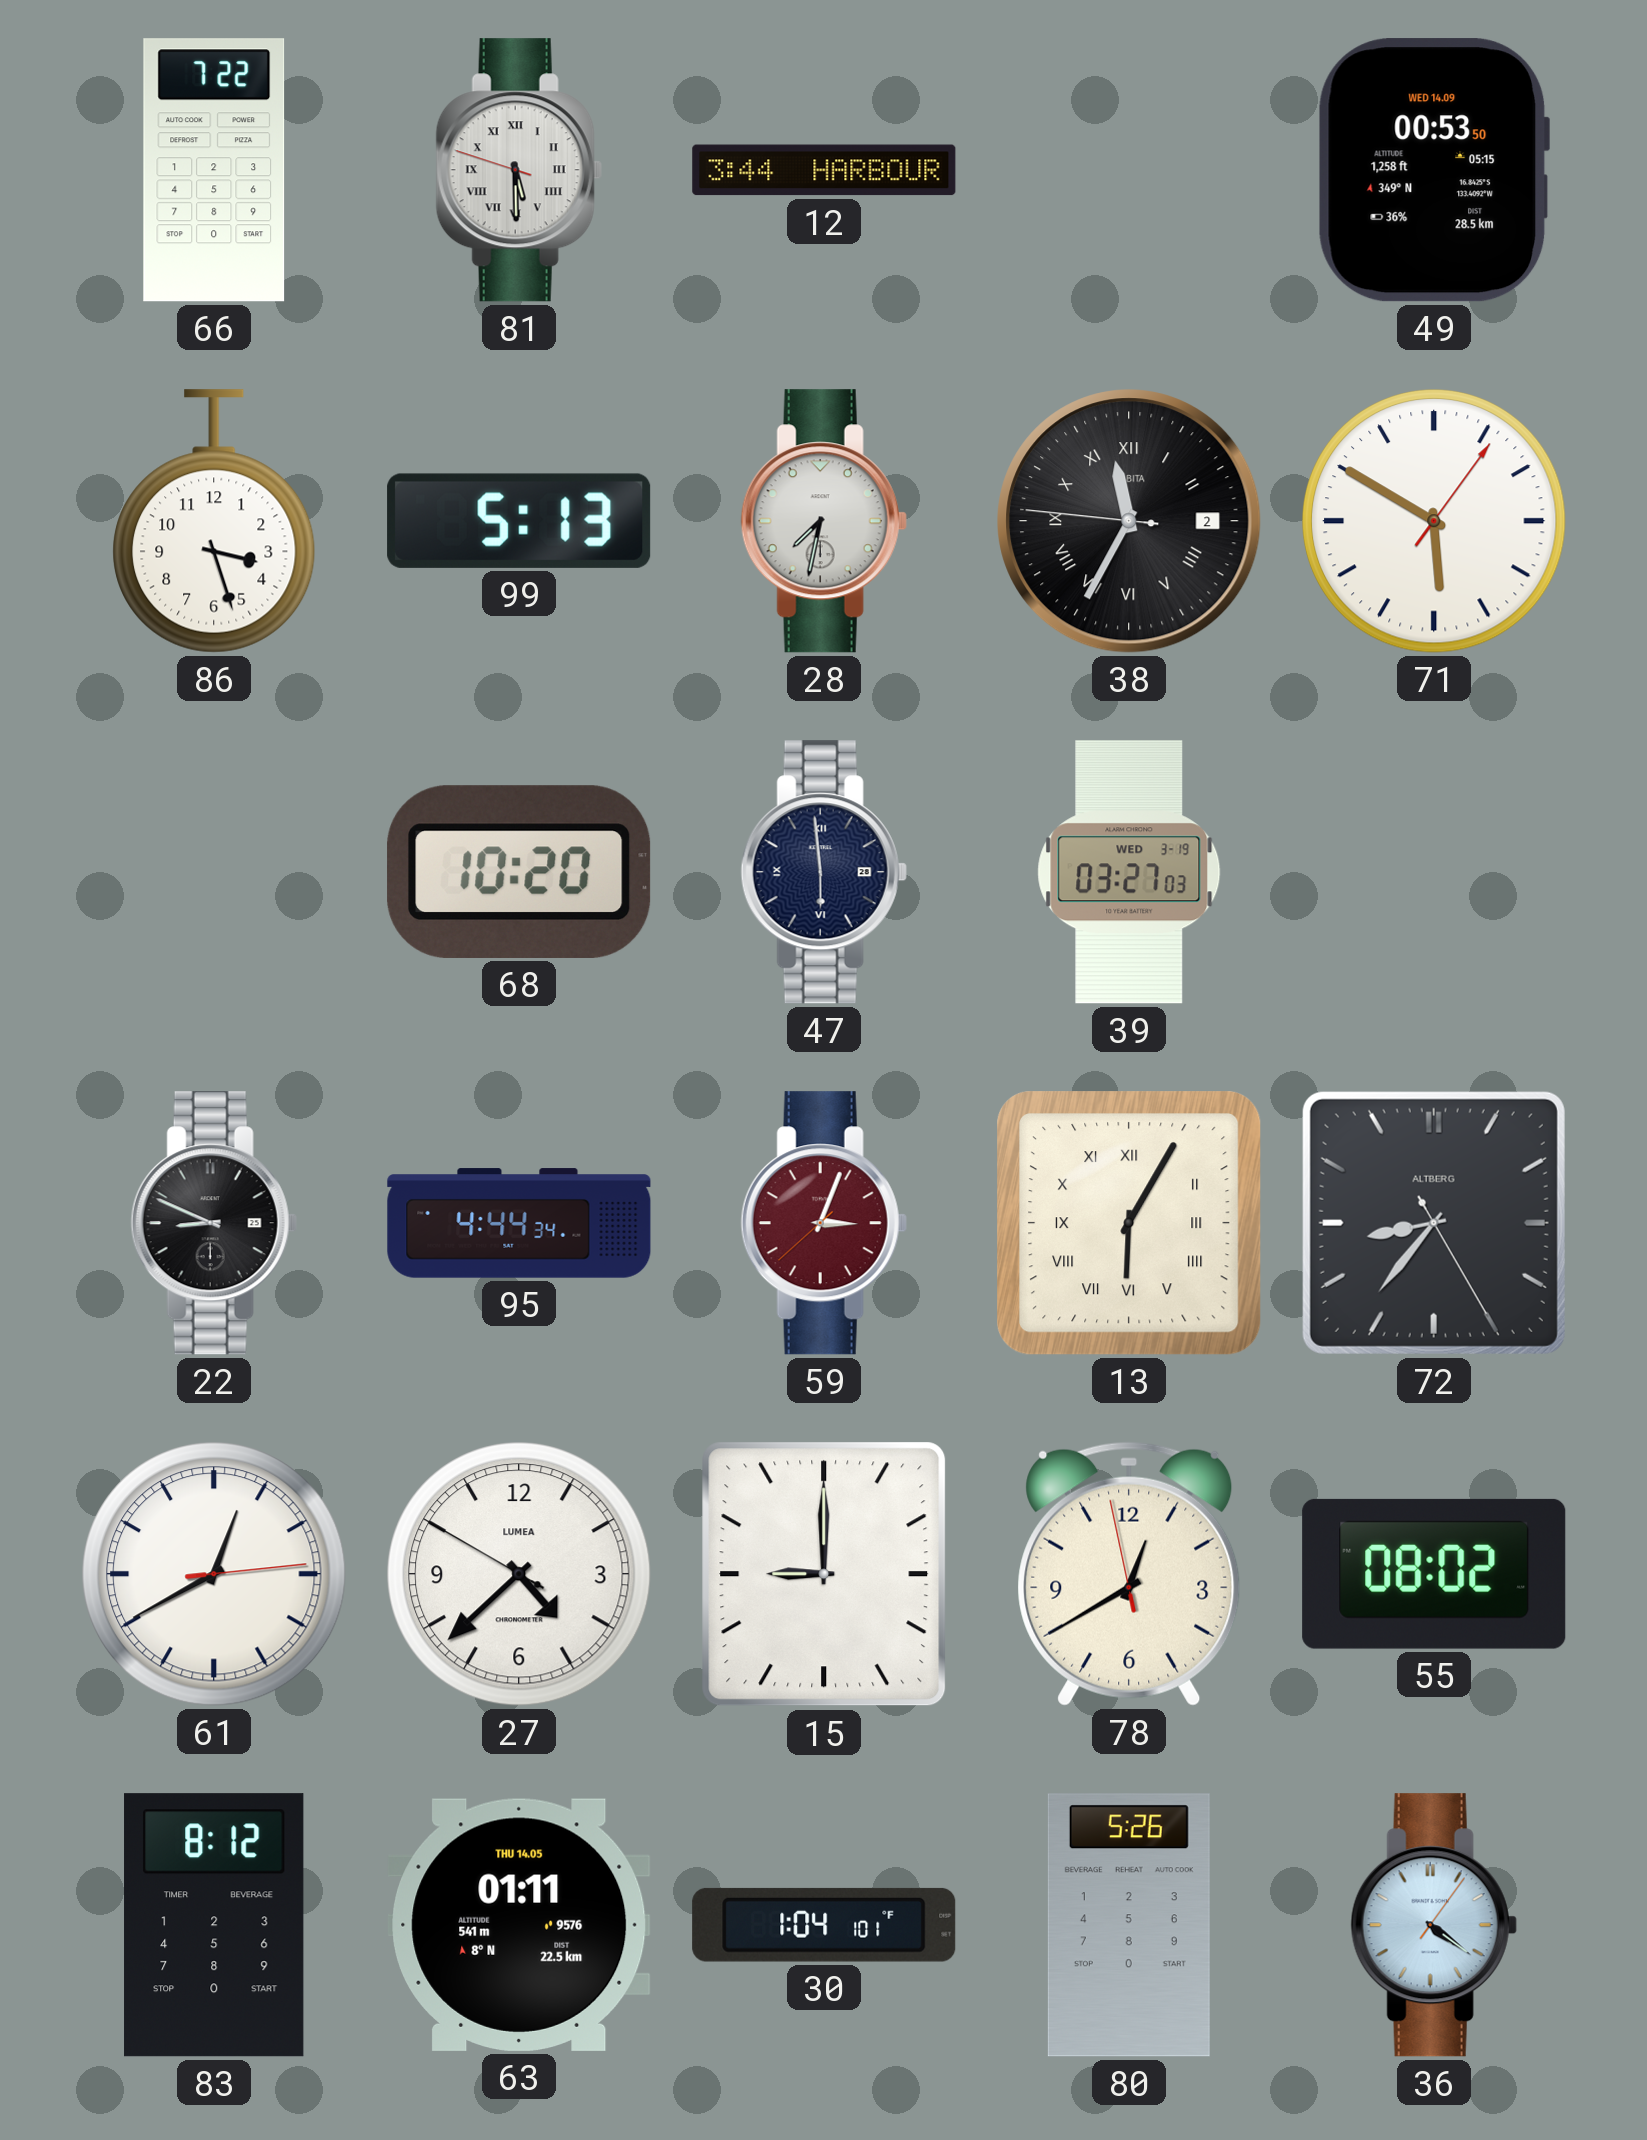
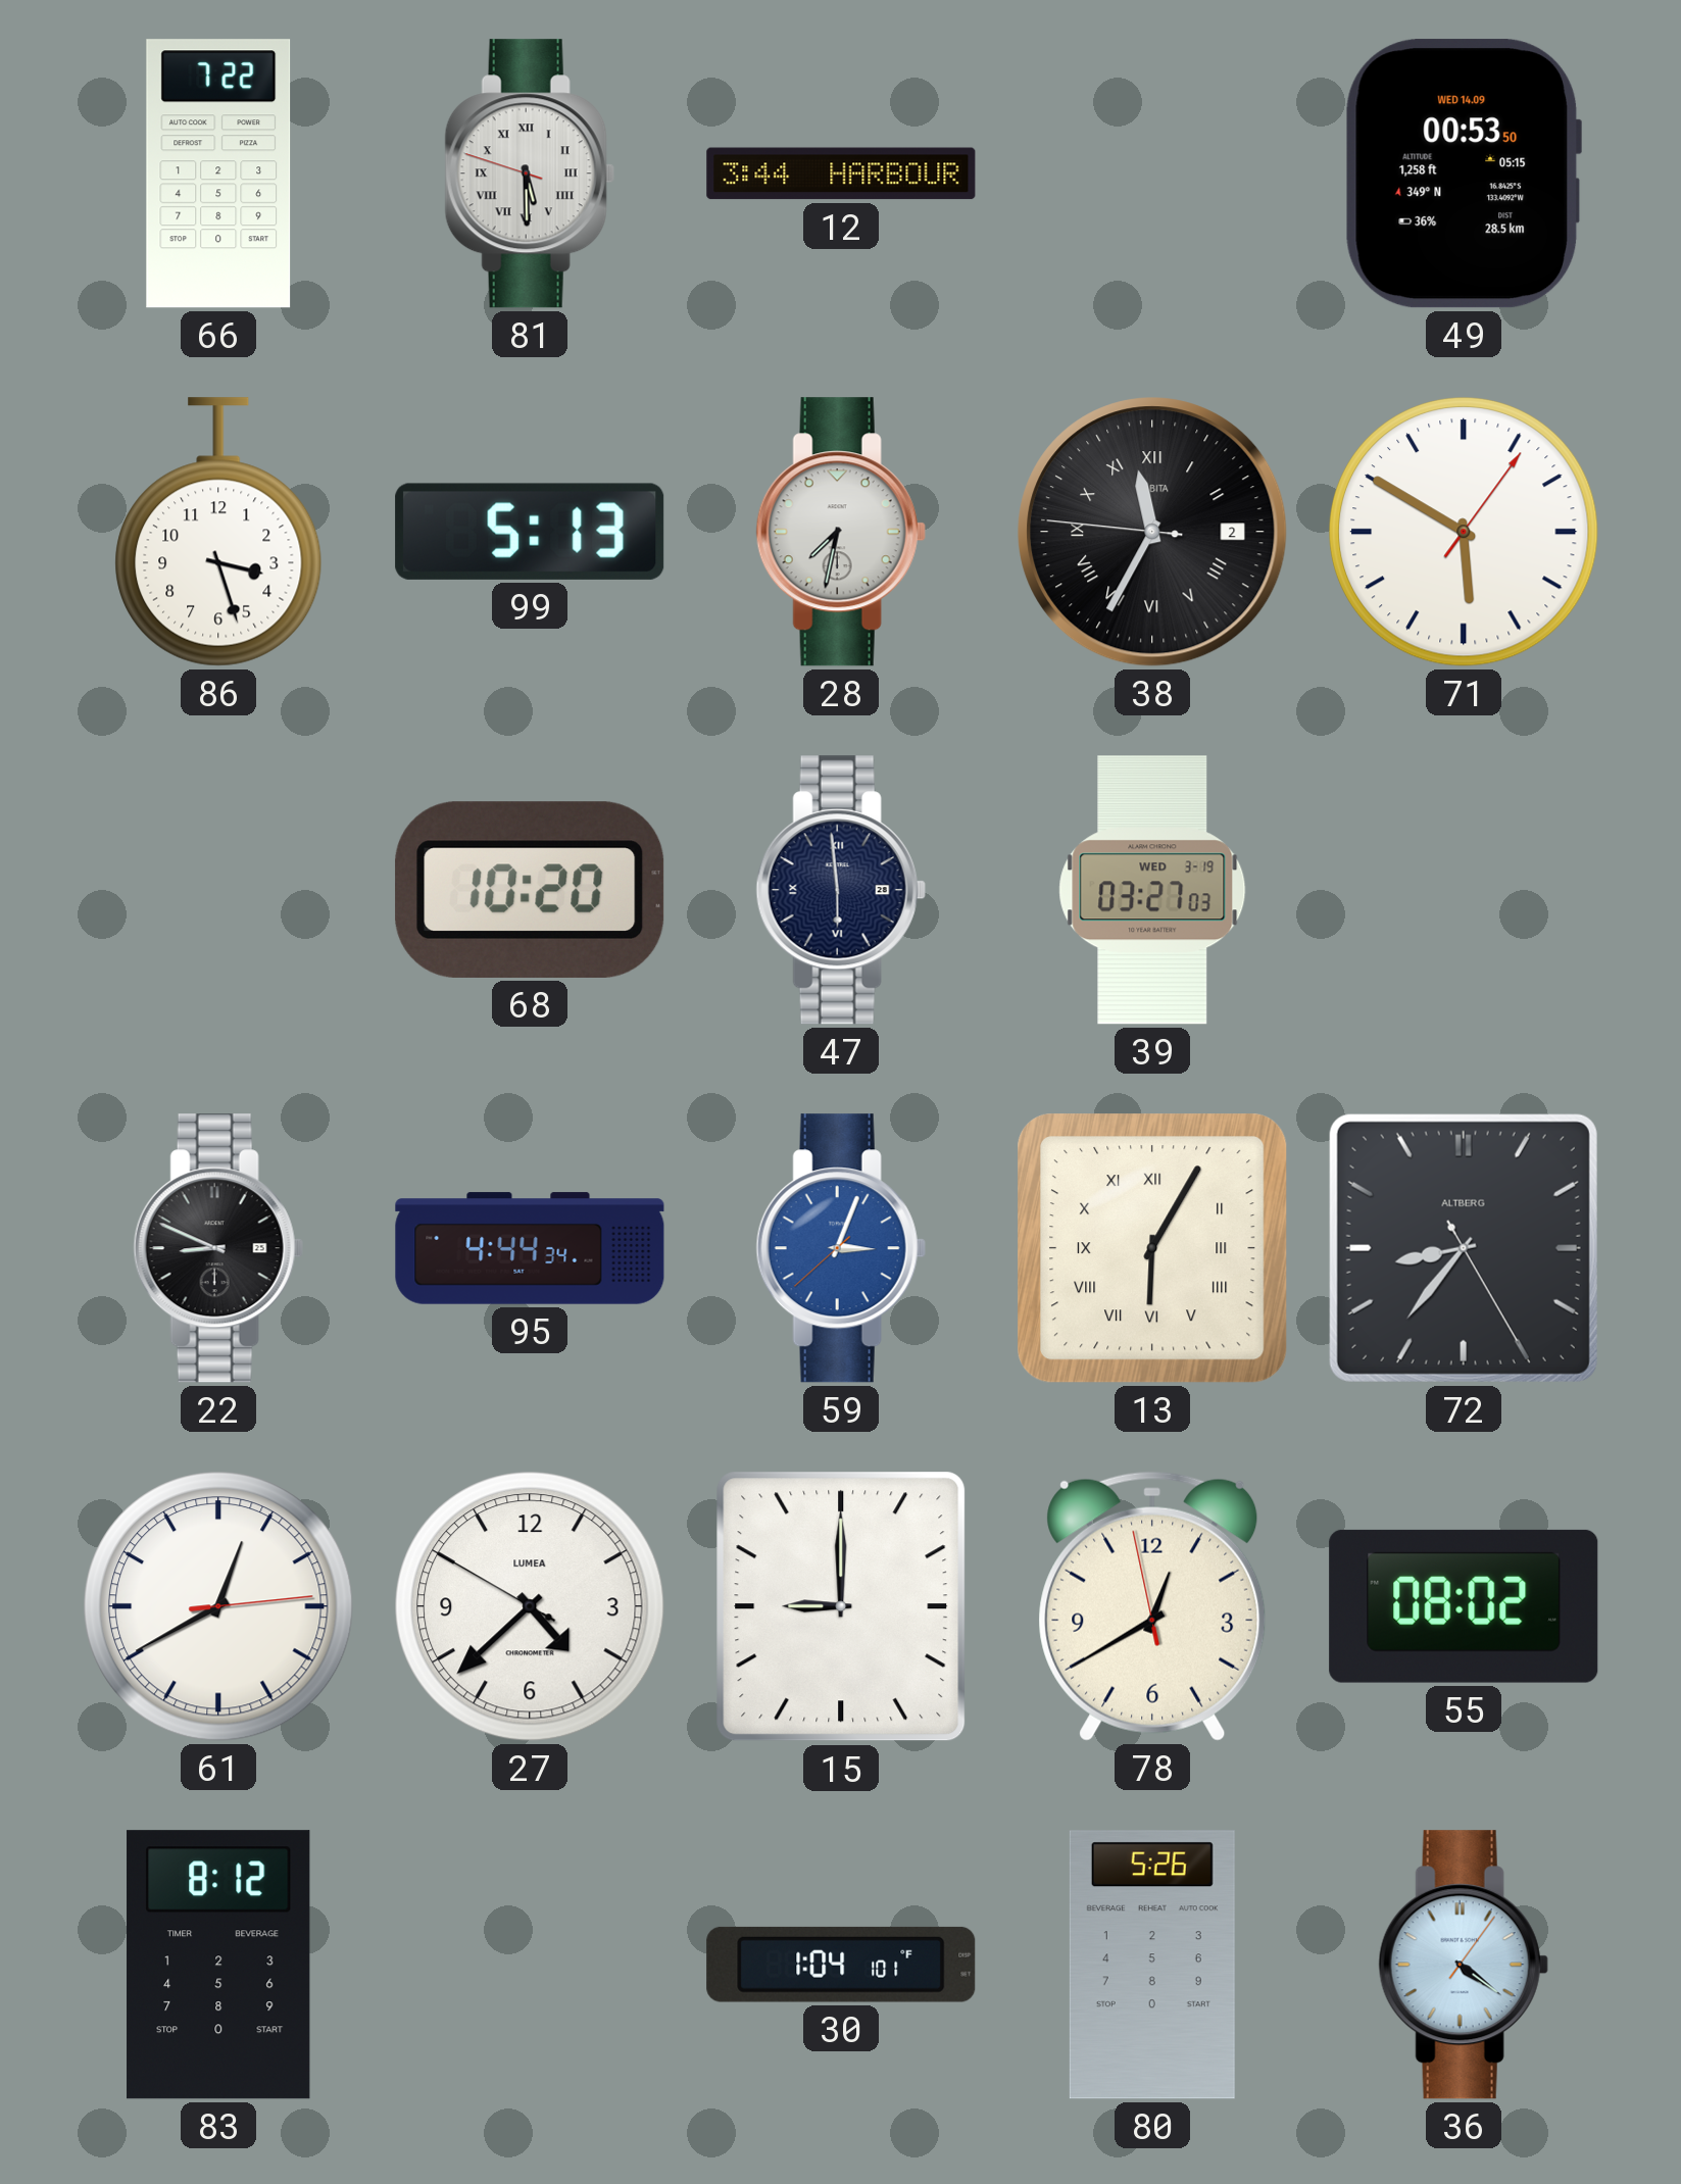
59 dial: burgundy -> blue (841, 1248)
63: 01:11 -> none (519, 1925)
